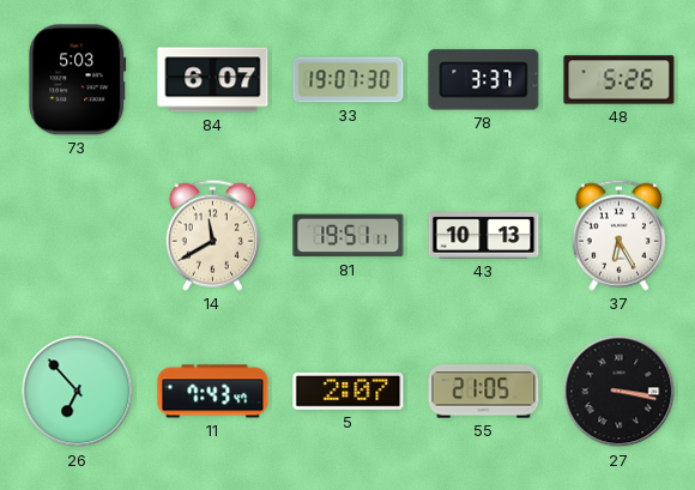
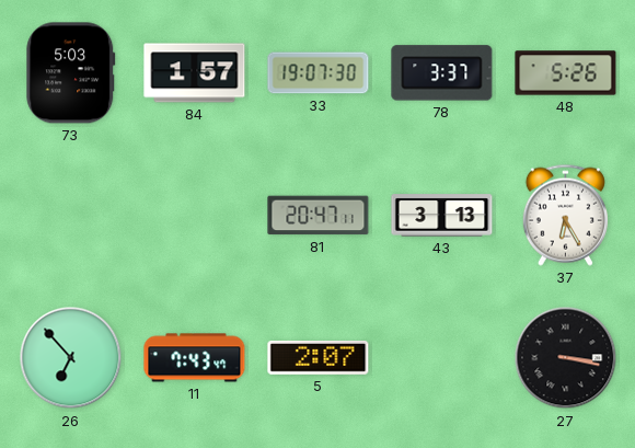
84: 6:07 -> 1:57 (195, 73)
14: 11:40 -> none (212, 235)
81: 19:51 -> 20:47 (319, 216)
43: 10:13 -> 3:13 (442, 216)
55: 21:05 -> none (484, 392)
